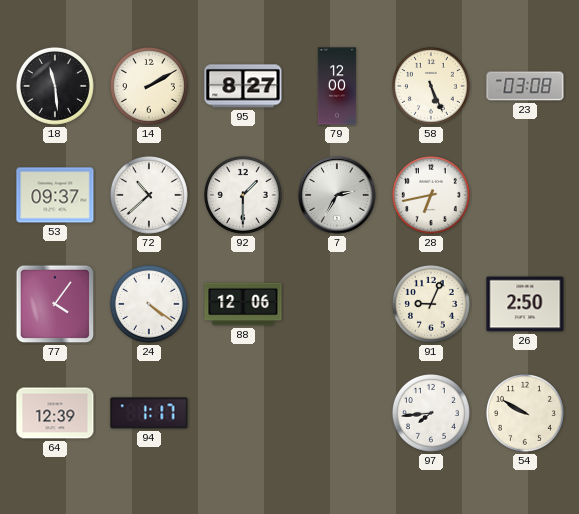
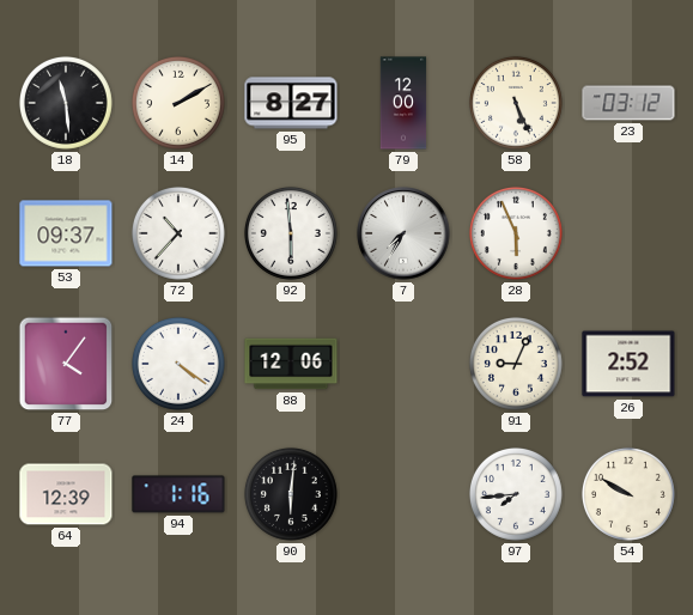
23: 03:08 -> 03:12 (628, 103)
72: 10:38 -> 10:37 (178, 233)
92: 1:30 -> 5:59 (291, 233)
7: 2:35 -> 7:35 (403, 233)
28: 6:43 -> 5:56 (516, 233)
26: 2:50 -> 2:52 (628, 364)
94: 1:17 -> 1:16 (178, 494)
90: none -> 6:01 (291, 494)
